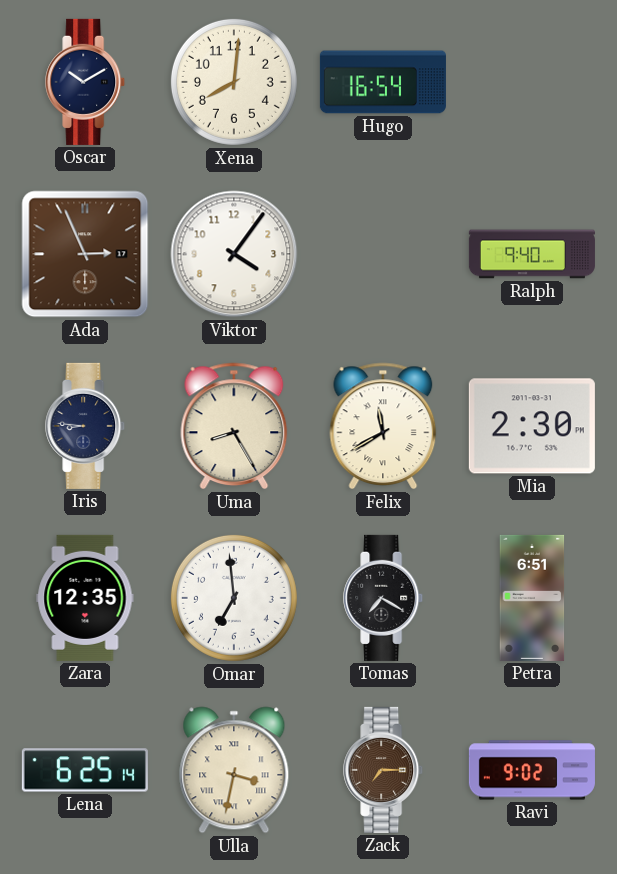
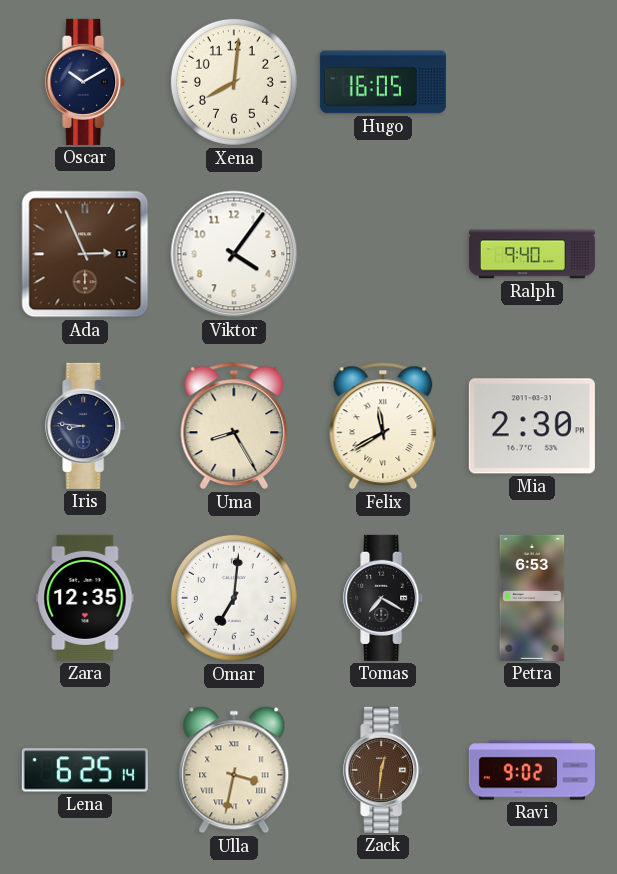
Hugo: 16:54 -> 16:05 (383, 82)
Omar: 6:59 -> 7:01 (234, 598)
Petra: 6:51 -> 6:53 (532, 598)
Zack: 7:15 -> 12:31 (384, 770)
